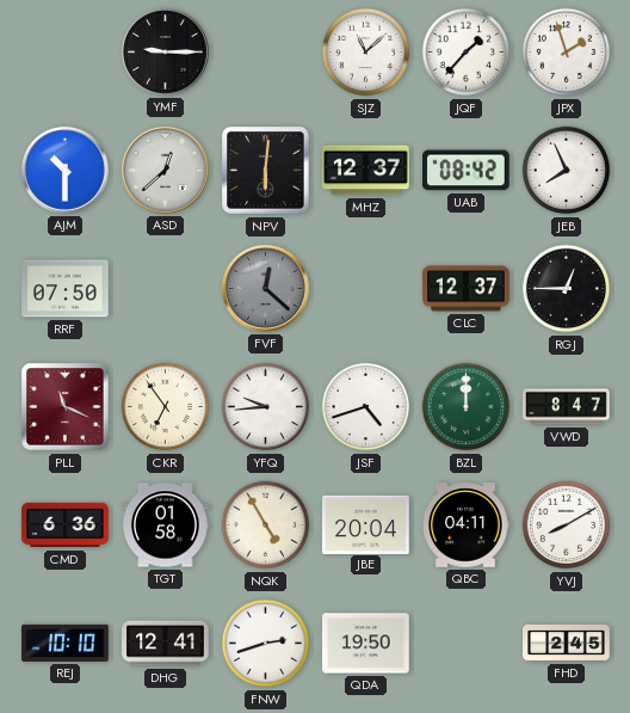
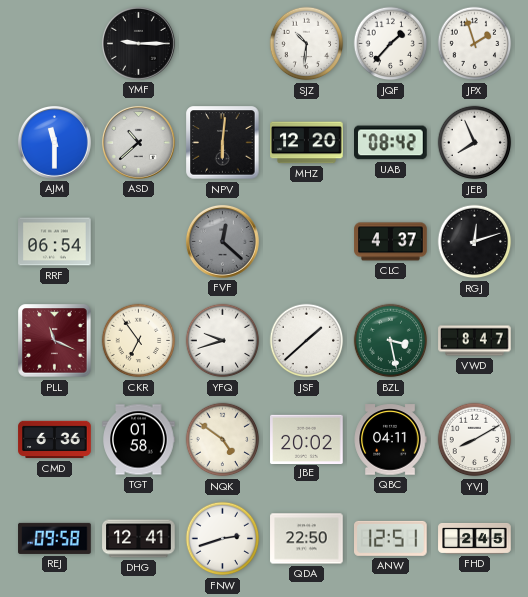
SJZ: 11:08 -> 10:31 (307, 44)
AJM: 10:30 -> 11:30 (54, 142)
ASD: 12:38 -> 10:38 (138, 142)
MHZ: 12:37 -> 12:20 (307, 143)
RRF: 07:50 -> 06:54 (55, 242)
CLC: 12:37 -> 4:37 (391, 242)
RGJ: 12:45 -> 12:12 (475, 242)
YFQ: 9:44 -> 9:42 (223, 341)
JSF: 4:42 -> 1:38 (307, 341)
BZL: 12:00 -> 3:28 (391, 341)
NQK: 4:55 -> 4:51 (223, 440)
JBE: 20:04 -> 20:02 (307, 439)
REJ: 10:10 -> 09:58 (55, 538)
QDA: 19:50 -> 22:50 (307, 539)
ANW: none -> 12:51 (391, 538)
